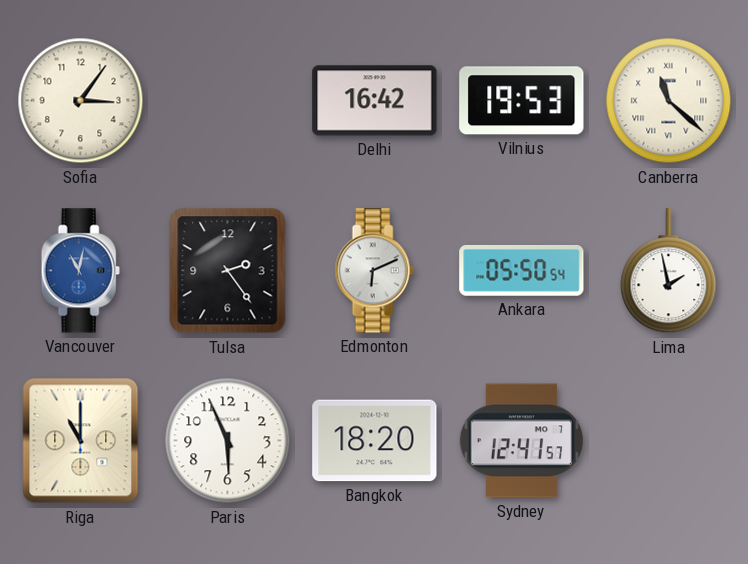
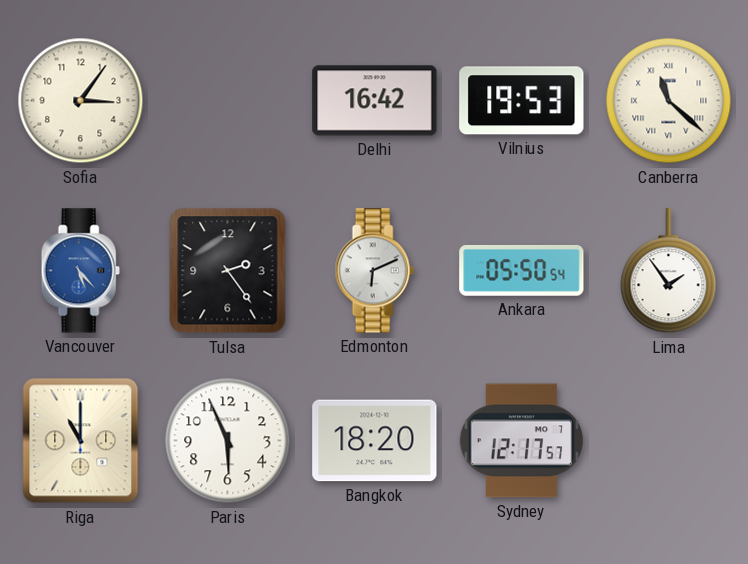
Vancouver: 11:02 -> 5:23 (80, 271)
Lima: 1:58 -> 1:54 (669, 271)
Sydney: 12:41 -> 12:17 (521, 441)
